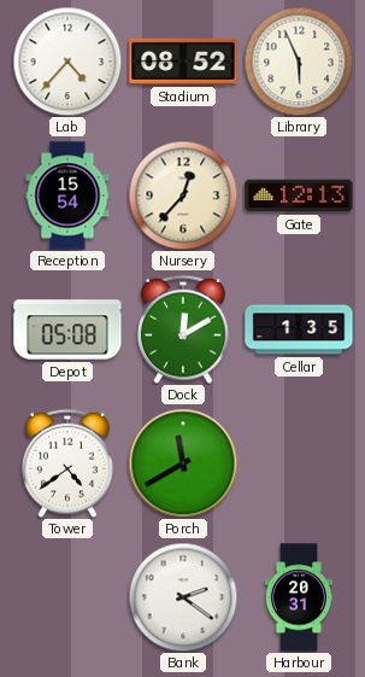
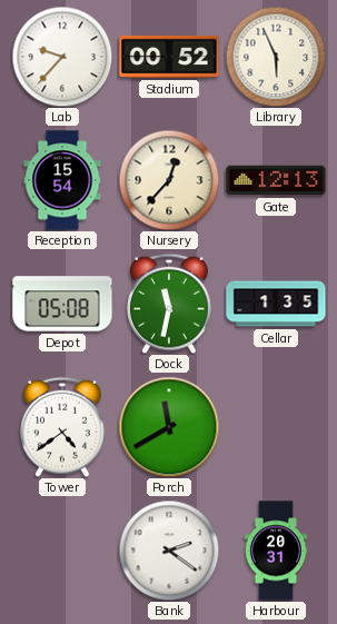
Lab: 4:37 -> 9:37 (62, 57)
Stadium: 08:52 -> 00:52 (169, 57)
Dock: 12:10 -> 11:32 (170, 304)
